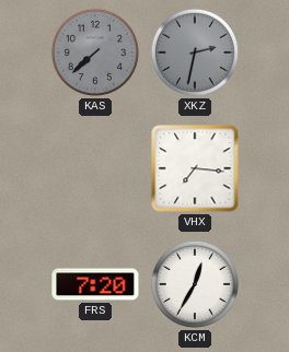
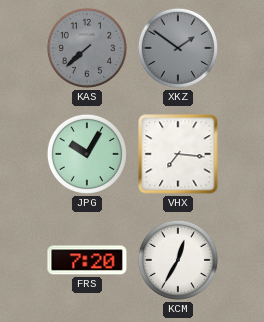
XKZ: 2:32 -> 1:51 (178, 48)
JPG: none -> 10:05 (87, 154)
